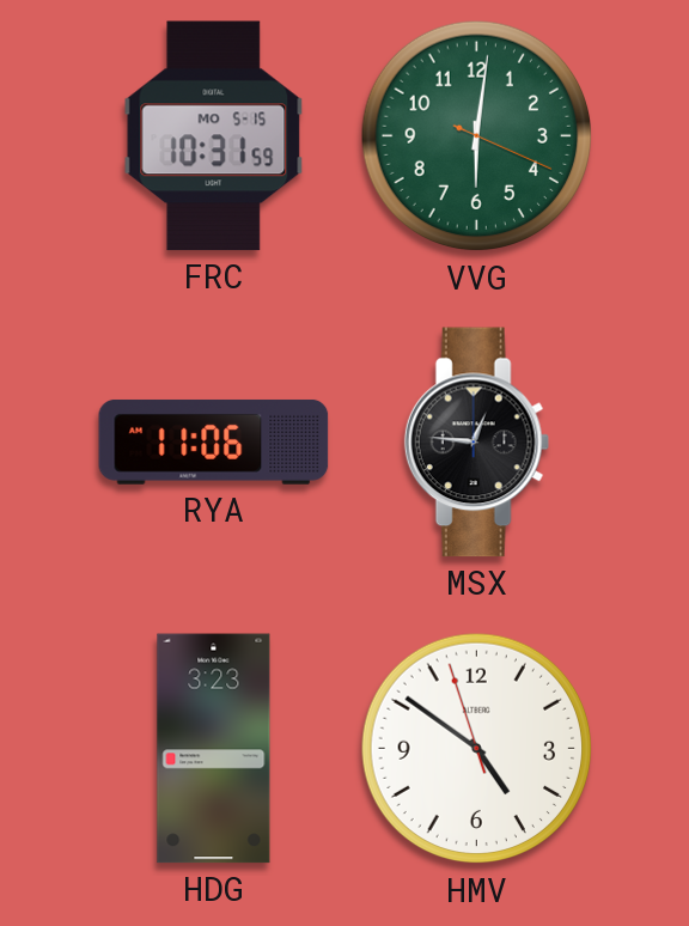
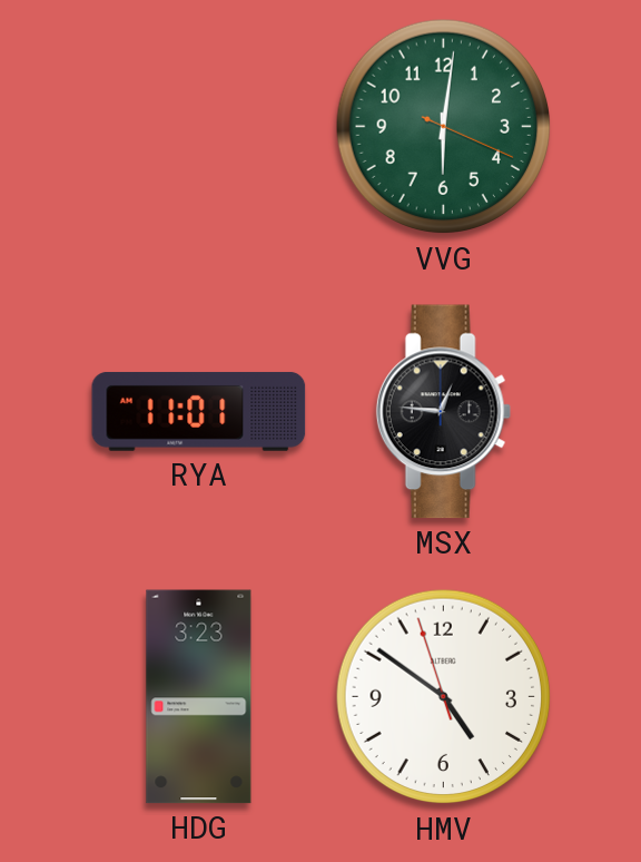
FRC: 10:31 -> none (214, 136)
RYA: 11:06 -> 11:01 (199, 411)
